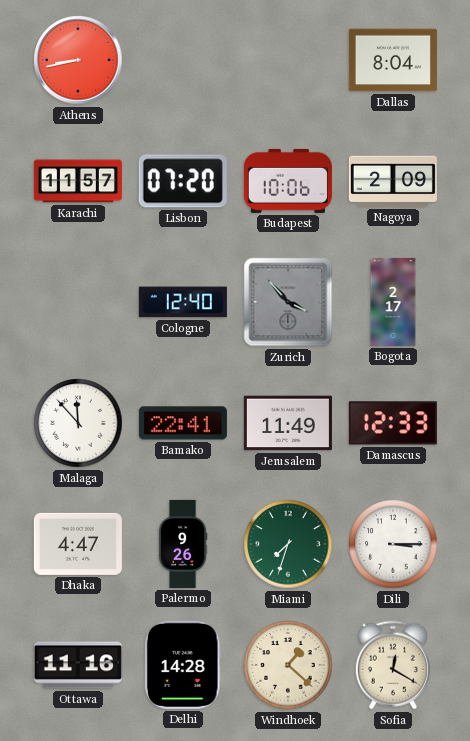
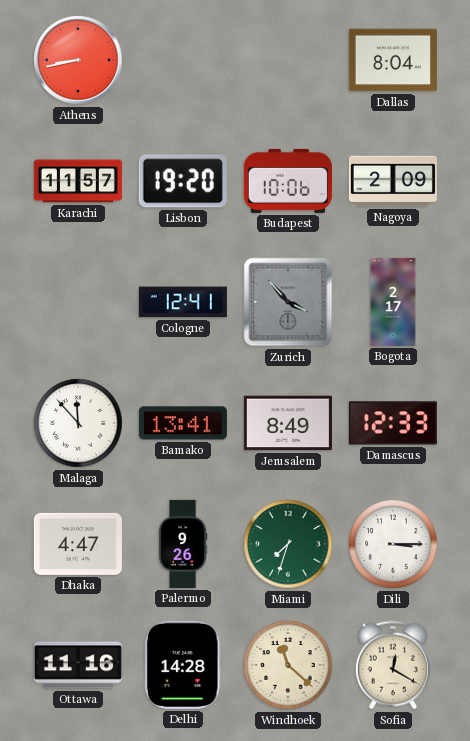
Lisbon: 07:20 -> 19:20 (183, 181)
Cologne: 12:40 -> 12:41 (183, 302)
Bamako: 22:41 -> 13:41 (183, 423)
Jerusalem: 11:49 -> 8:49 (288, 423)
Windhoek: 1:22 -> 11:22 (288, 665)
